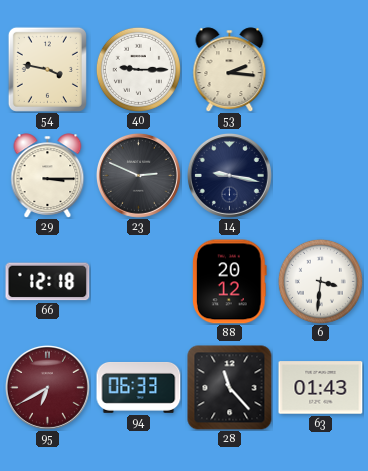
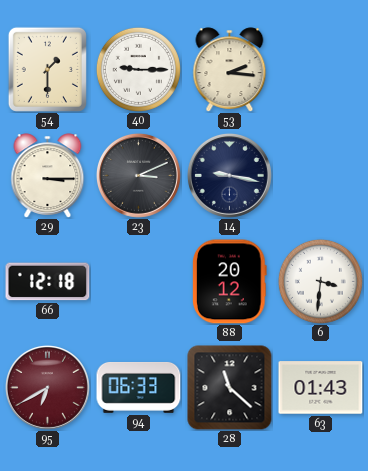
54: 3:47 -> 1:30 (47, 69)
23: 2:49 -> 3:11 (138, 175)
28: 11:23 -> 11:22 (230, 388)
